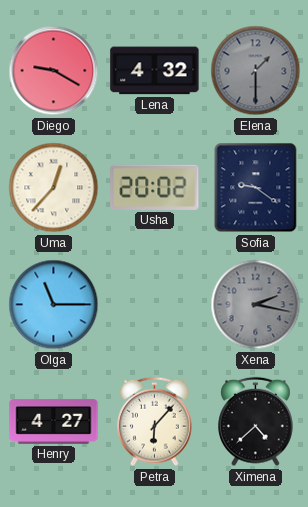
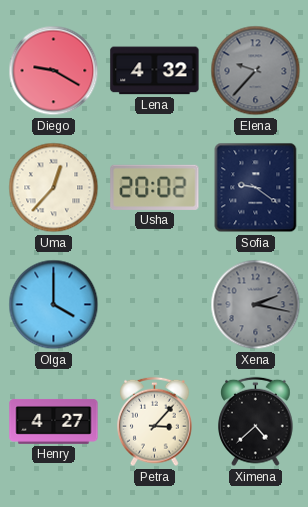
Elena: 1:30 -> 9:37 (256, 71)
Olga: 11:15 -> 4:00 (54, 305)
Petra: 6:07 -> 3:07 (155, 422)
